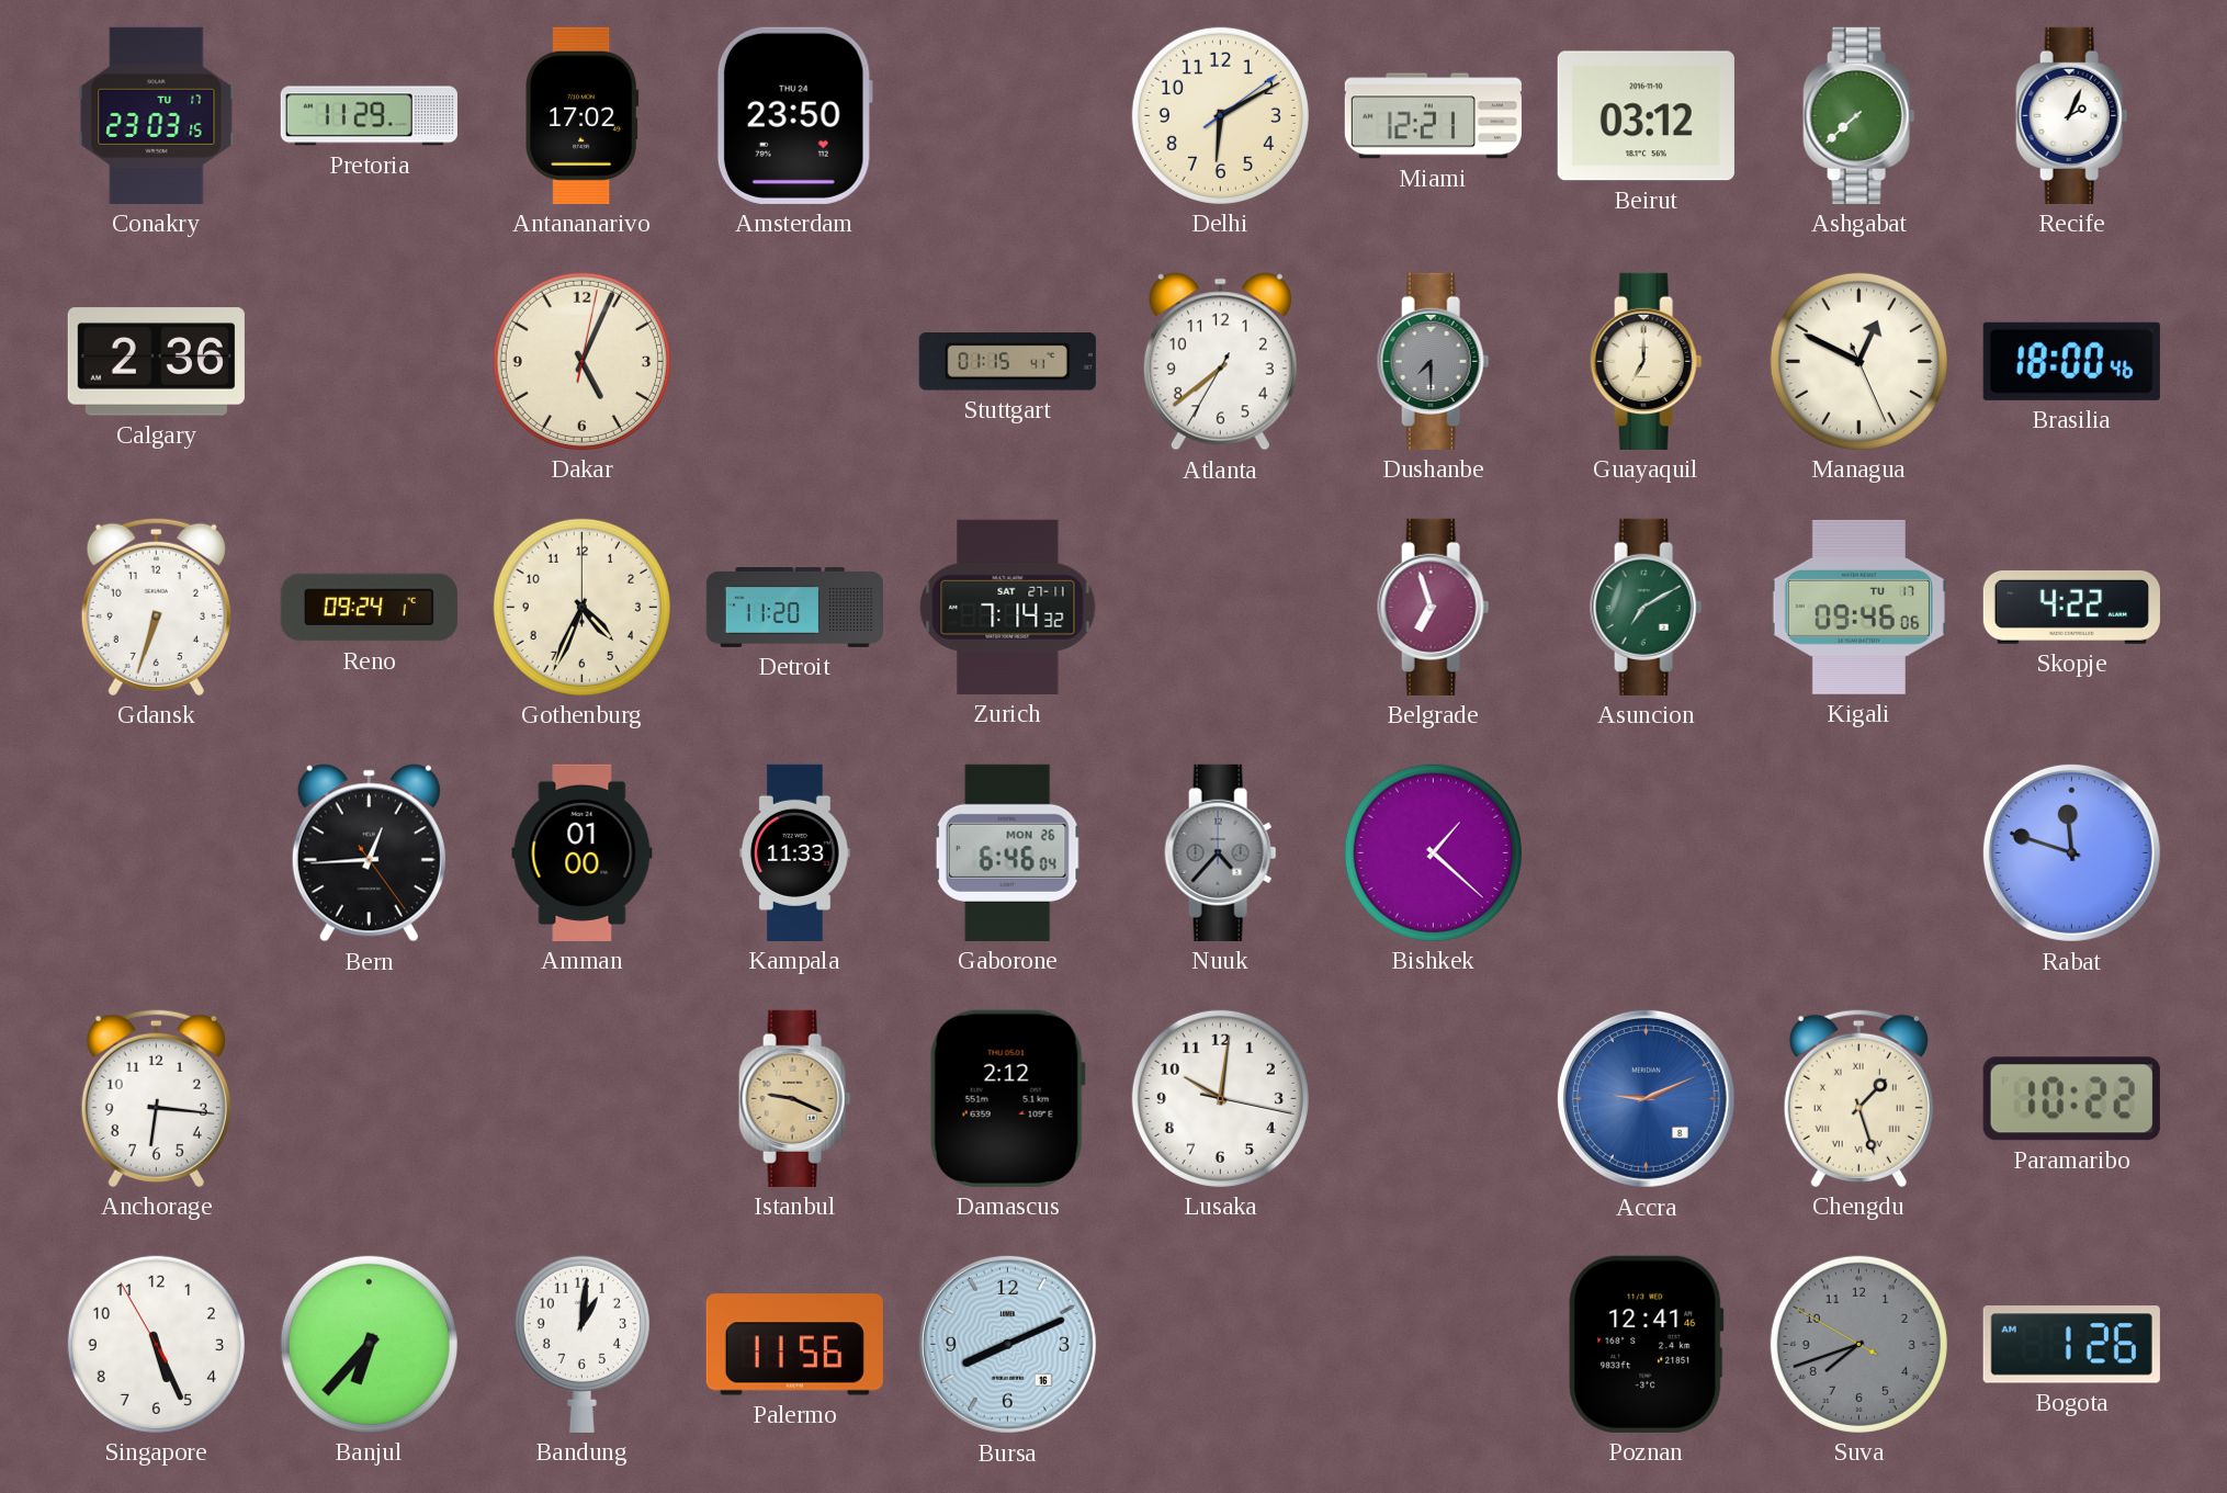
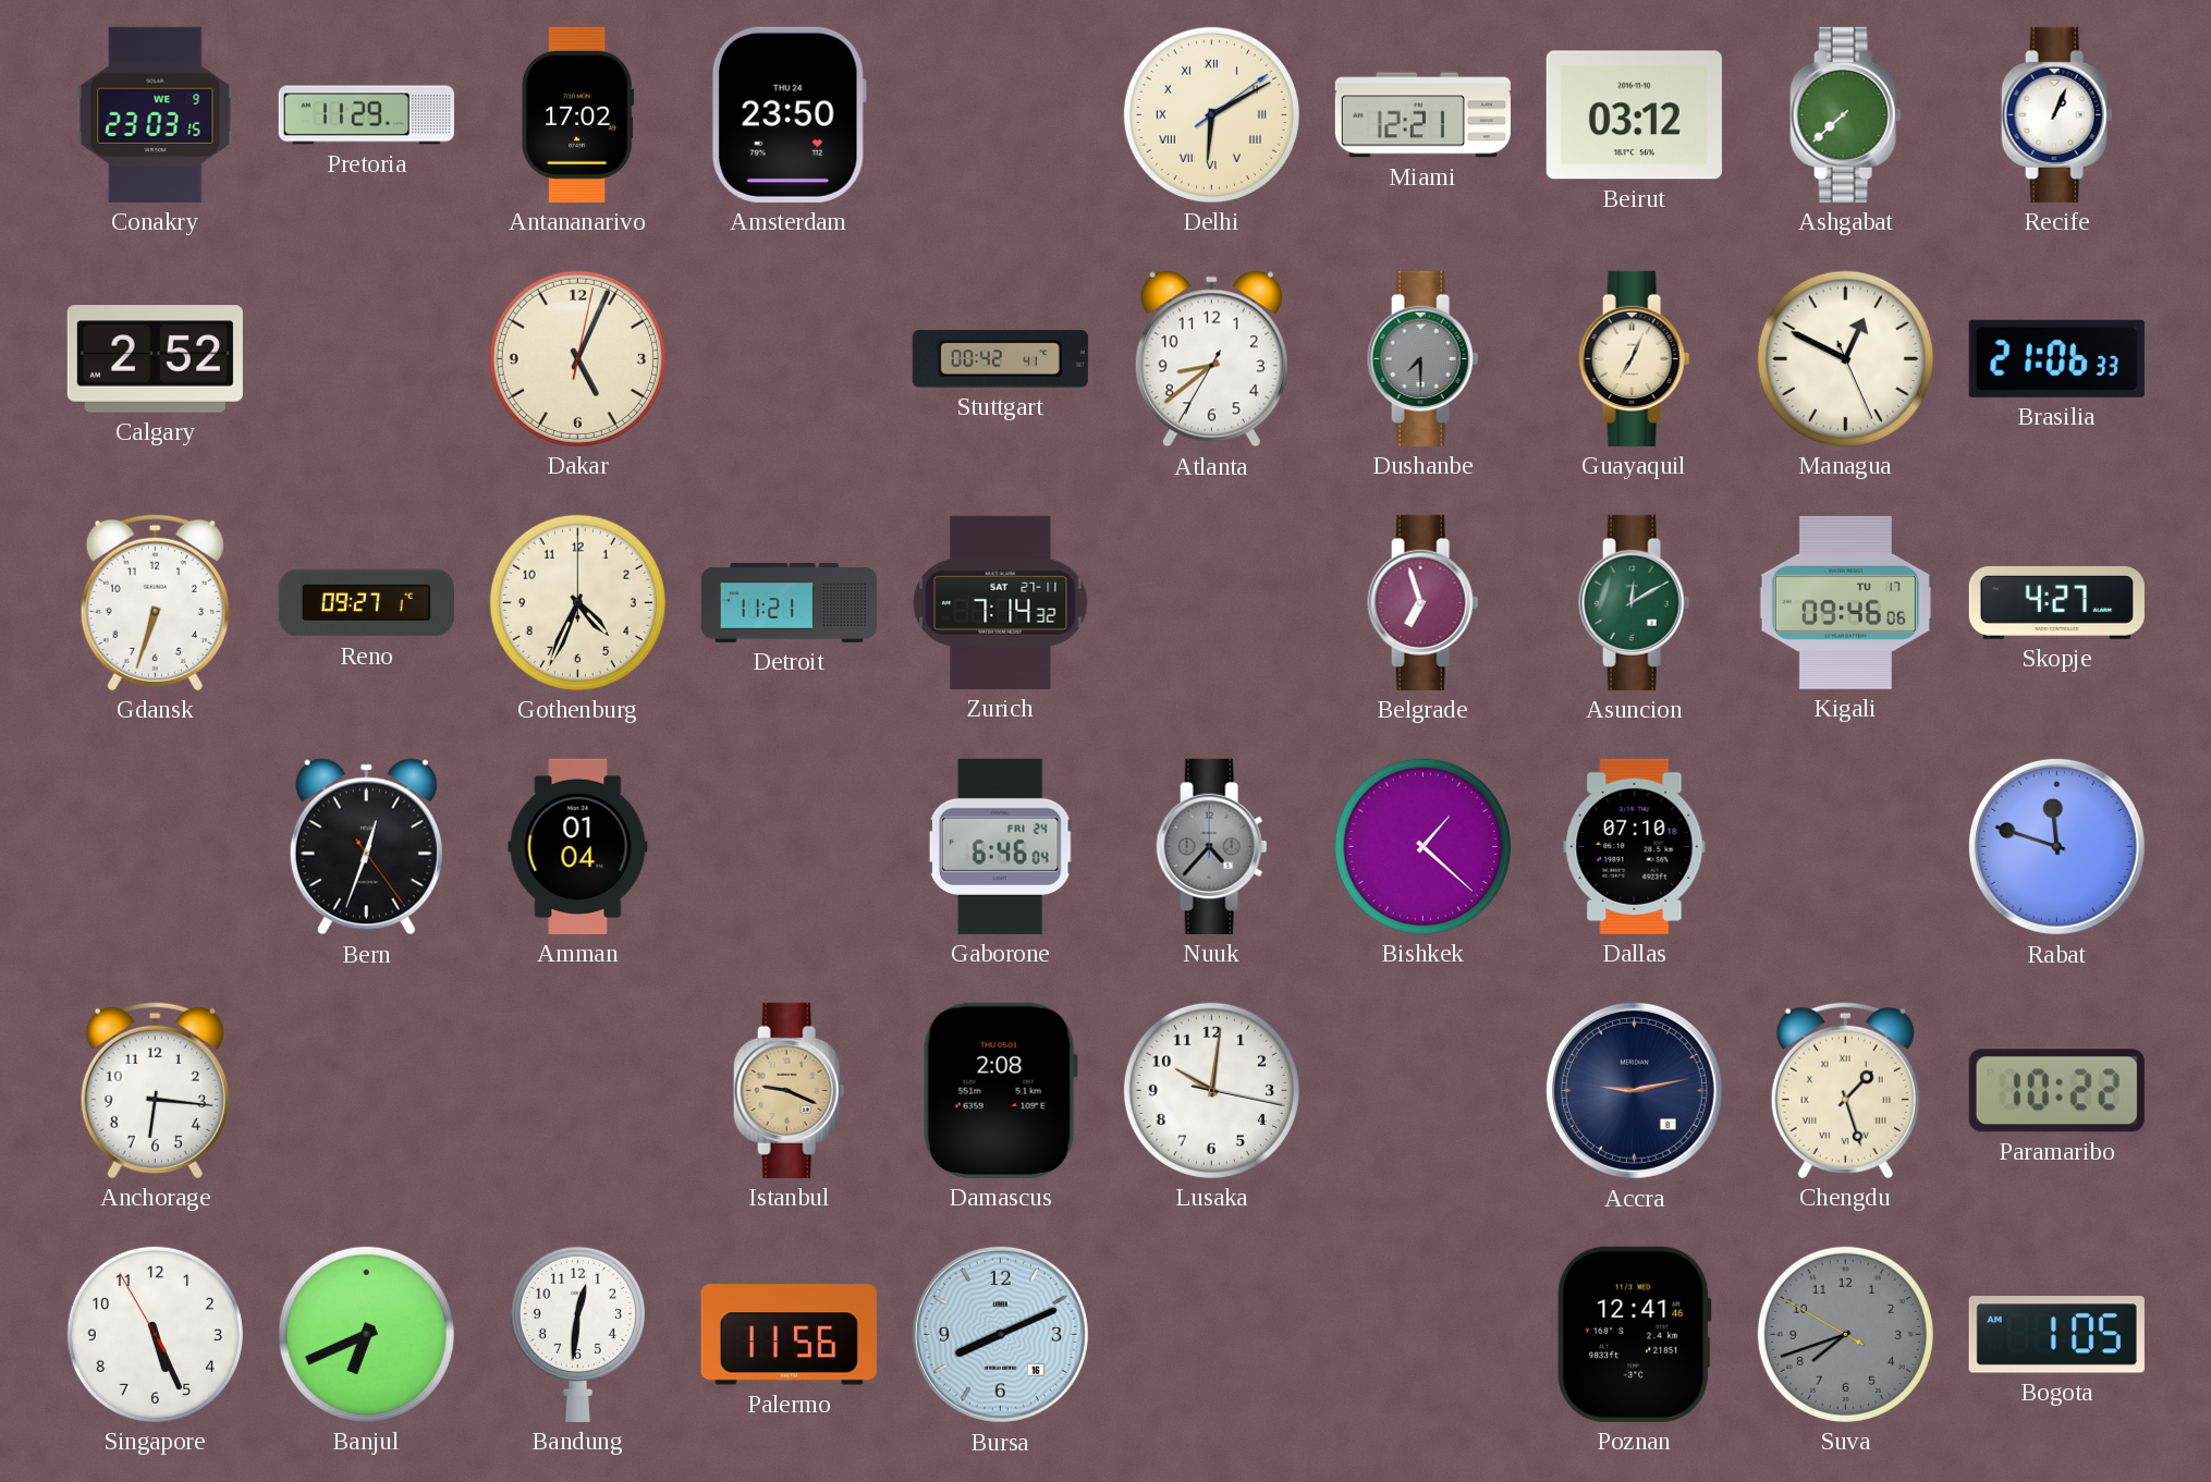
Conakry date: TU 17 -> WE 9 (156, 114)
Delhi numerals: Arabic -> Roman (1211, 114)
Recife: 2:04 -> 1:04 (2057, 114)
Calgary: 2:36 -> 2:52 (155, 359)
Stuttgart: 01:15 -> 00:42 (1000, 359)
Atlanta: 7:38 -> 8:38 (1211, 359)
Guayaquil: 7:00 -> 7:04 (1635, 358)
Brasilia: 18:00 -> 21:06 (2056, 358)
Reno: 09:24 -> 09:27 (366, 603)
Detroit: 11:20 -> 11:21 (789, 602)
Asuncion: 7:10 -> 12:10 (1635, 602)
Skopje: 4:22 -> 4:27 (2056, 602)
Bern: 12:44 -> 12:33 (366, 847)
Amman: 01:00 -> 01:04 (578, 846)
Kampala: 11:33 -> none (795, 852)
Gaborone date: MON 26 -> FRI 24 (1000, 846)
Dallas: none -> 07:10 (1635, 846)
Damascus: 2:12 -> 2:08 (1000, 1090)
Accra: 9:11 -> 9:13 (1634, 1090)
Accra dial: blue -> navy (1634, 1090)
Banjul: 6:37 -> 6:41 (366, 1334)
Bandung: 1:01 -> 12:31 (577, 1334)
Bogota: 1:26 -> 1:05 (2056, 1335)
